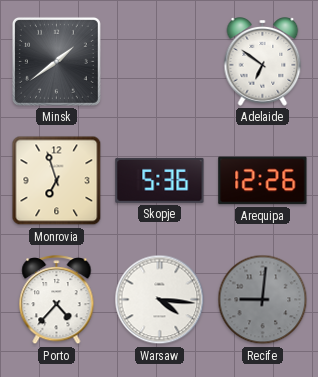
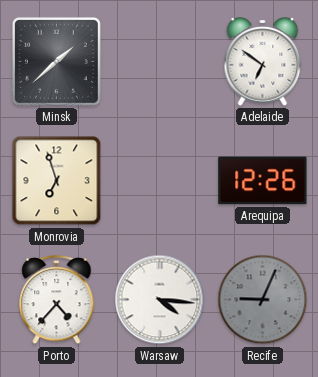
Minsk: 1:39 -> 1:38 (56, 61)
Skopje: 5:36 -> none (160, 180)
Recife: 9:01 -> 9:04 (263, 300)
